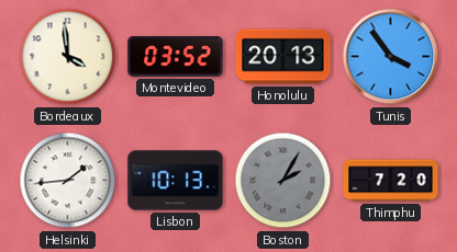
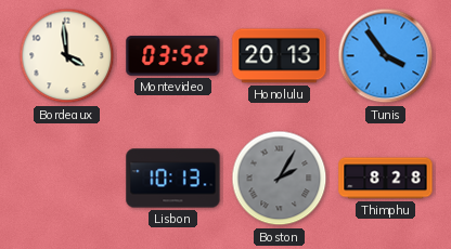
Helsinki: 1:44 -> none (68, 181)
Thimphu: 7:20 -> 8:28 (386, 179)
